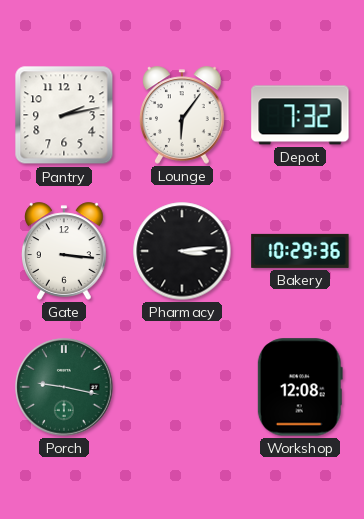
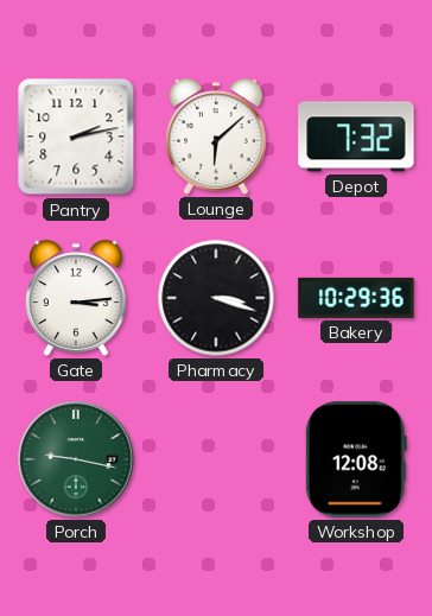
Lounge: 6:06 -> 6:08 (216, 136)
Gate: 3:16 -> 3:14 (76, 298)
Pharmacy: 3:14 -> 3:18 (216, 298)
